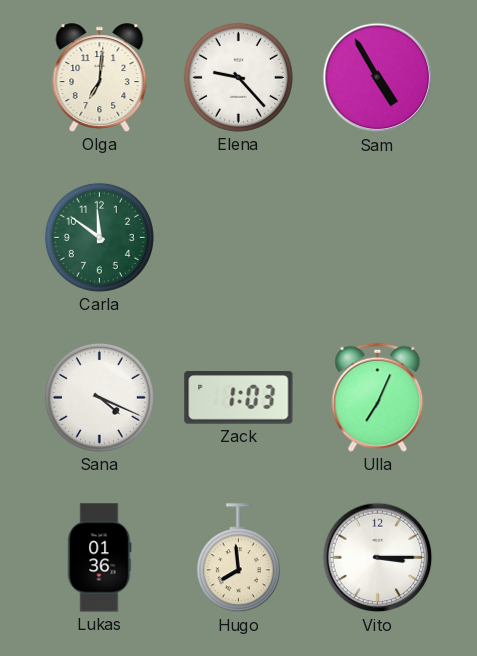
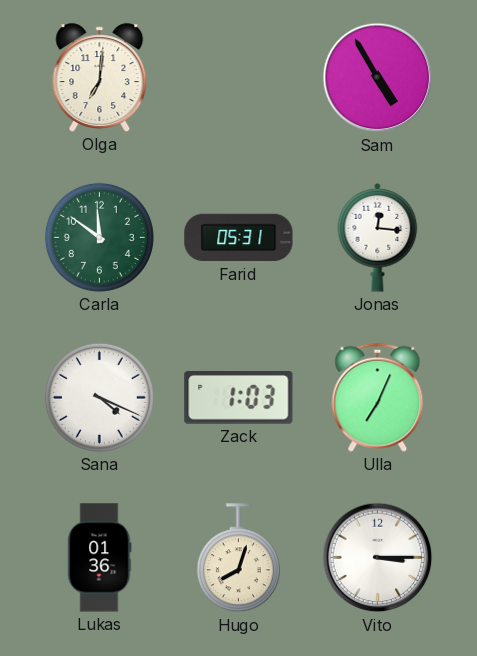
Elena: 9:23 -> none (238, 77)
Farid: none -> 05:31 (239, 238)
Jonas: none -> 12:16 (378, 237)
Hugo: 7:59 -> 8:03 (238, 558)
